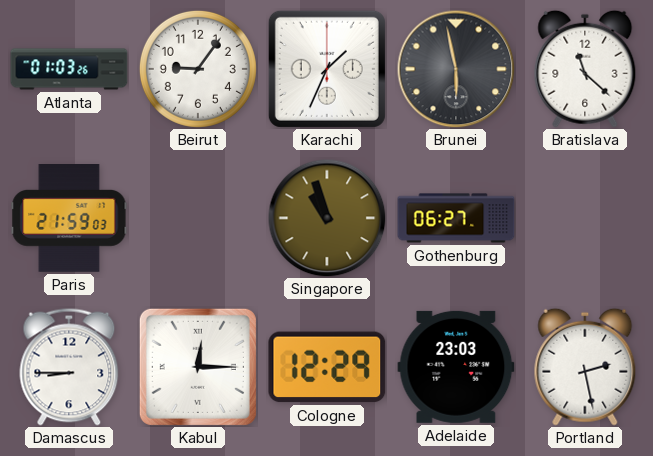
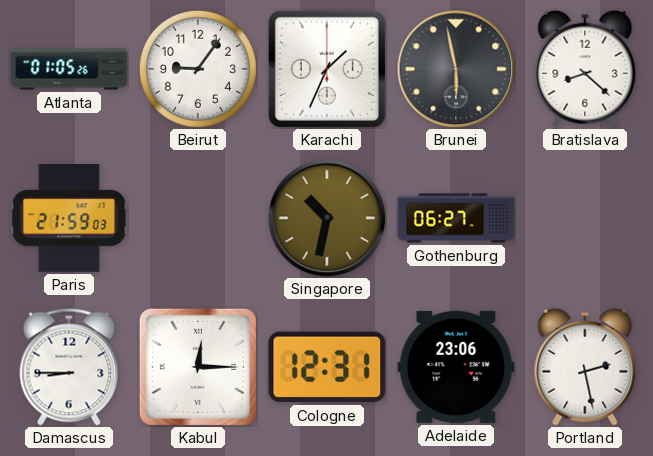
Atlanta: 01:03 -> 01:05 (69, 69)
Bratislava: 11:22 -> 8:22 (585, 69)
Singapore: 10:57 -> 10:32 (327, 218)
Cologne: 12:29 -> 12:31 (327, 367)
Adelaide: 23:03 -> 23:06 (456, 367)
